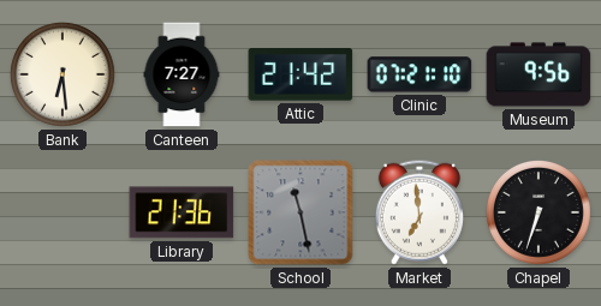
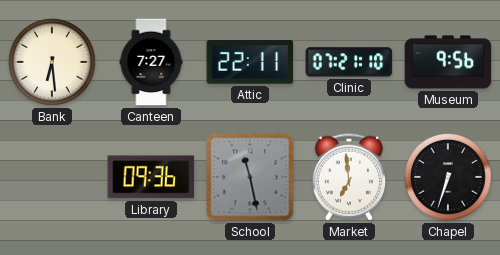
Attic: 21:42 -> 22:11 (250, 62)
Library: 21:36 -> 09:36 (151, 177)
